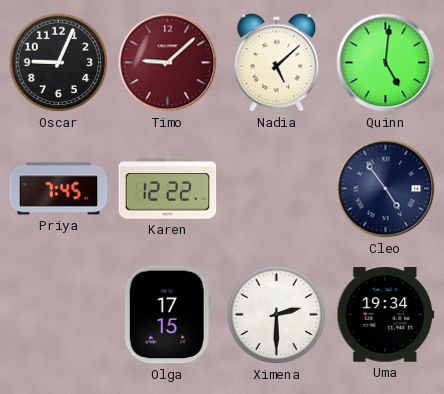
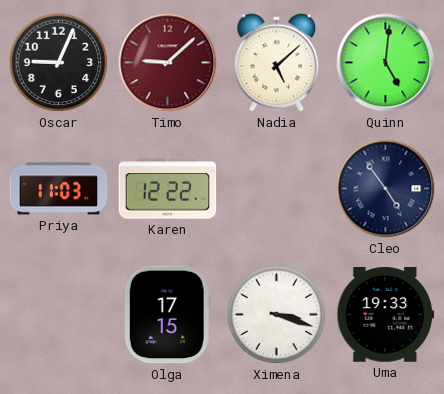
Priya: 7:45 -> 11:03 (59, 189)
Ximena: 2:30 -> 3:18 (277, 315)
Uma: 19:34 -> 19:33 (386, 315)
